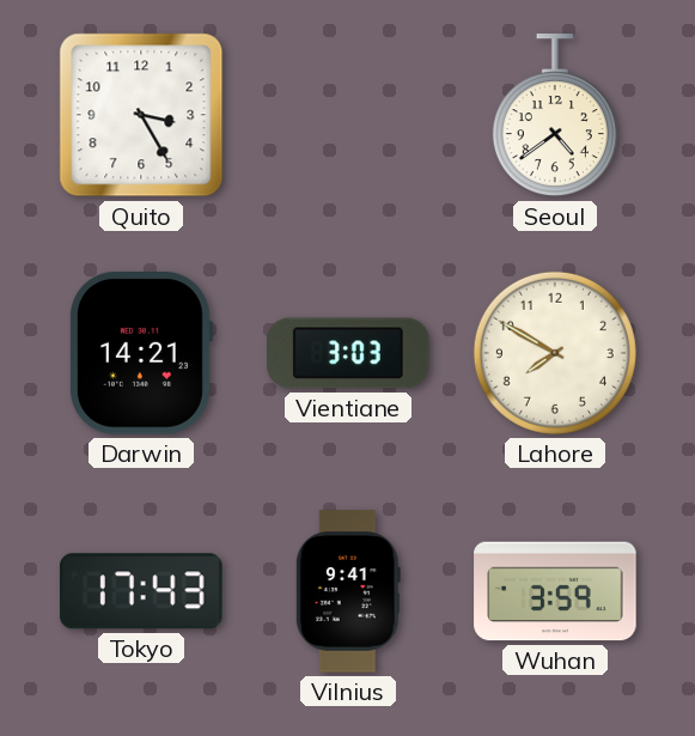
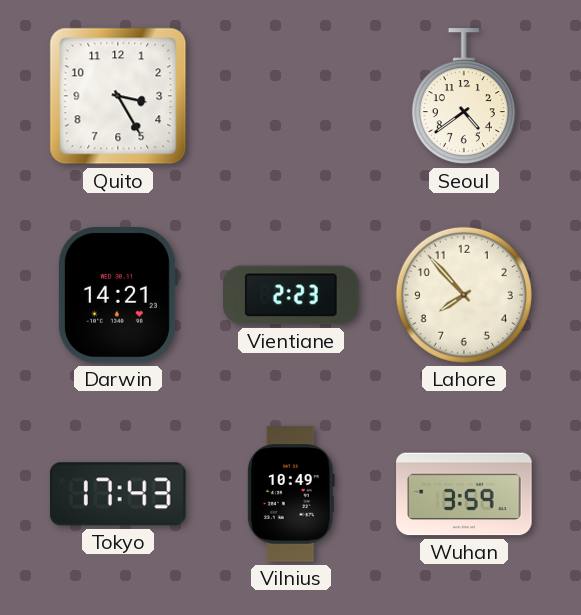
Vientiane: 3:03 -> 2:23 (291, 295)
Lahore: 7:50 -> 7:53 (464, 295)
Vilnius: 9:41 -> 10:49 (291, 494)
